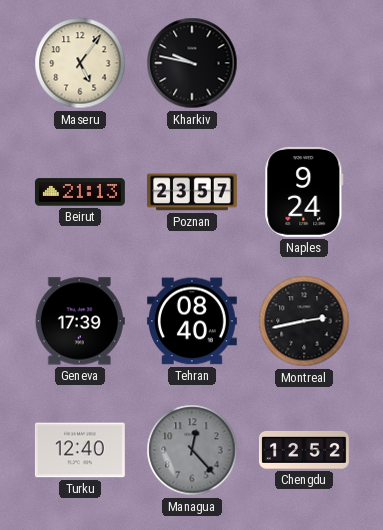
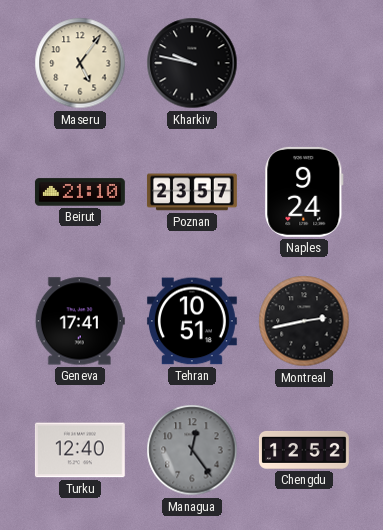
Beirut: 21:13 -> 21:10 (80, 192)
Geneva: 17:39 -> 17:41 (80, 321)
Tehran: 08:40 -> 10:51 (192, 321)
Managua: 12:23 -> 12:24 (192, 450)
